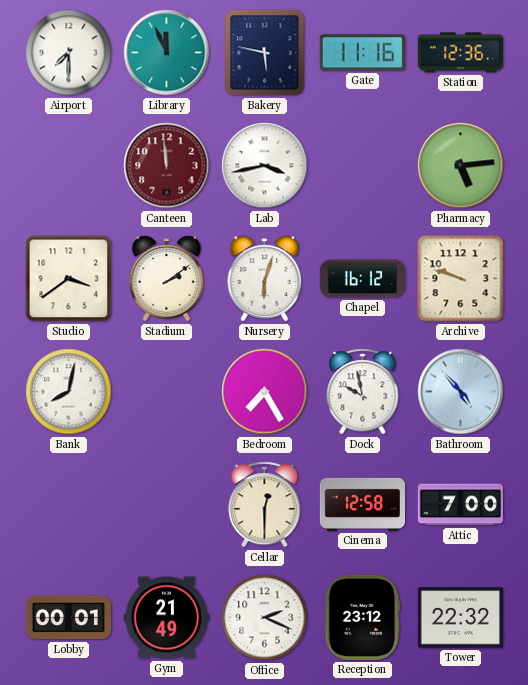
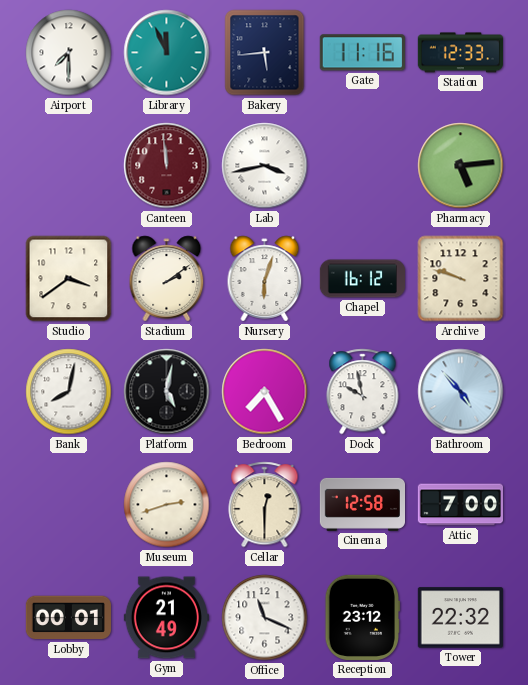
Bakery: 5:47 -> 5:44 (265, 53)
Station: 12:36 -> 12:33 (460, 53)
Platform: none -> 5:02 (167, 392)
Museum: none -> 2:42 (167, 505)
Office: 2:19 -> 11:19 (265, 618)
